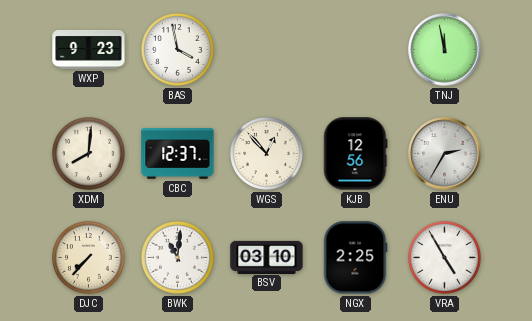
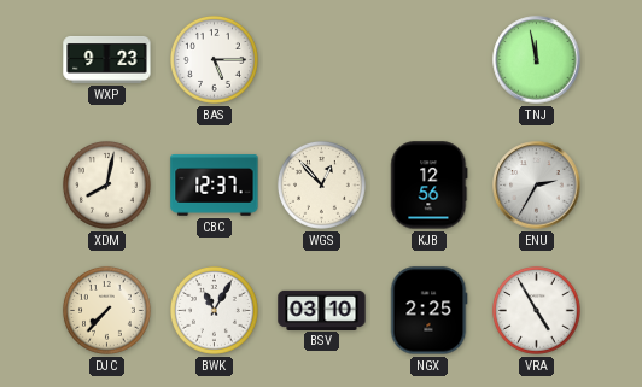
BAS: 3:58 -> 5:15 (215, 60)
XDM: 8:01 -> 8:02 (107, 186)
BWK: 11:01 -> 11:05 (215, 311)
